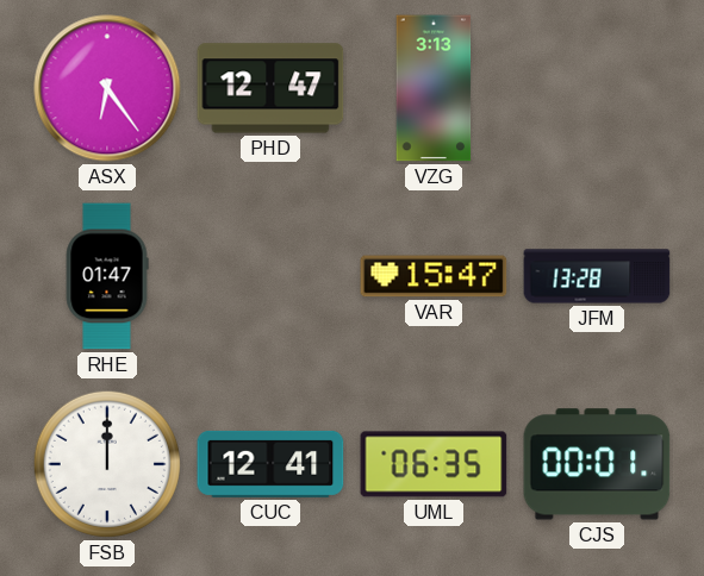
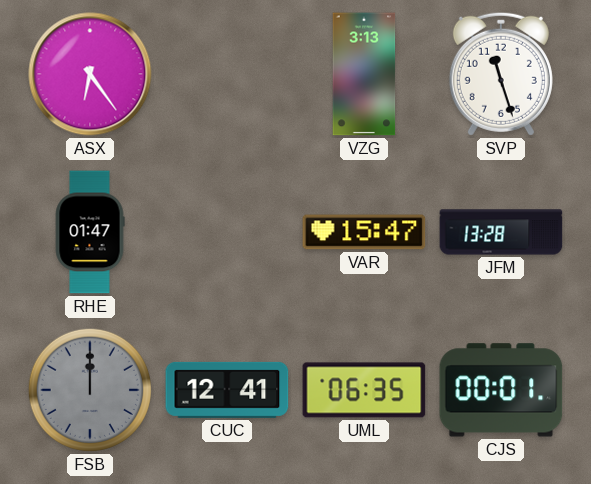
PHD: 12:47 -> none (270, 88)
SVP: none -> 11:27 (501, 74)
FSB dial: white -> grey (90, 390)
